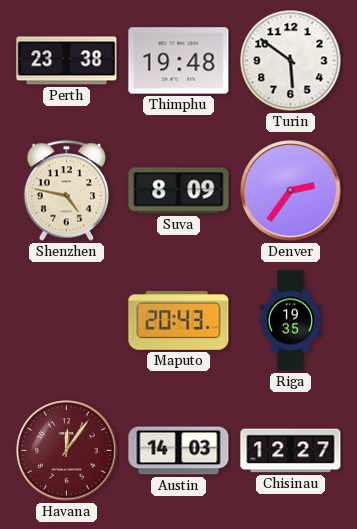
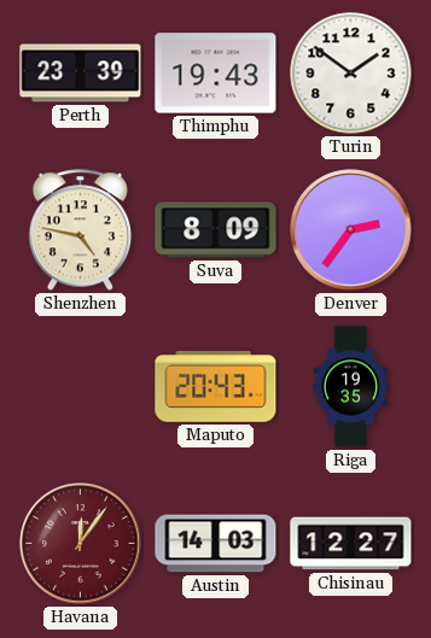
Perth: 23:38 -> 23:39 (81, 74)
Thimphu: 19:48 -> 19:43 (216, 74)
Turin: 5:51 -> 1:51 (351, 74)
